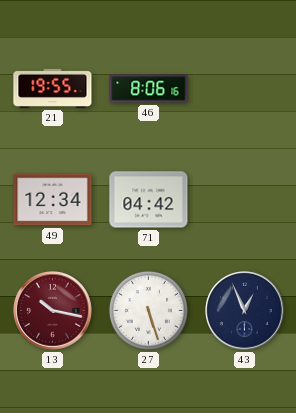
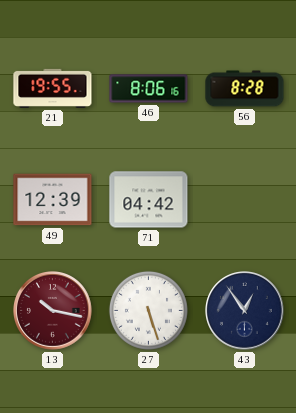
56: none -> 8:28 (245, 89)
49: 12:34 -> 12:39 (53, 200)
43: 12:56 -> 12:54 (245, 311)
